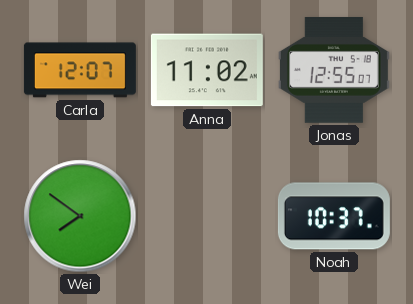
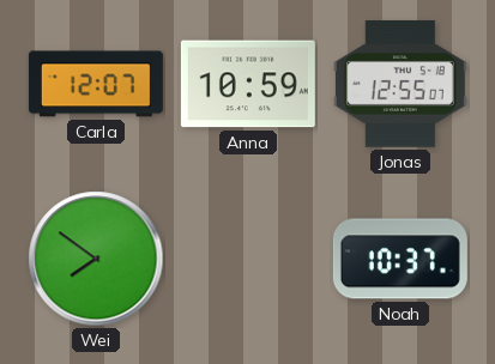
Anna: 11:02 -> 10:59 (248, 84)
